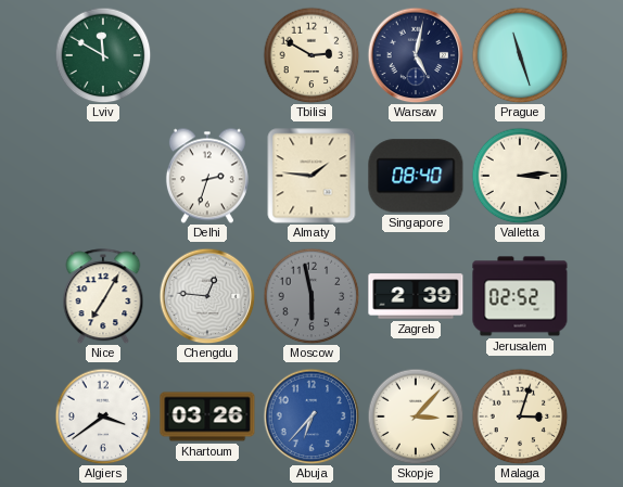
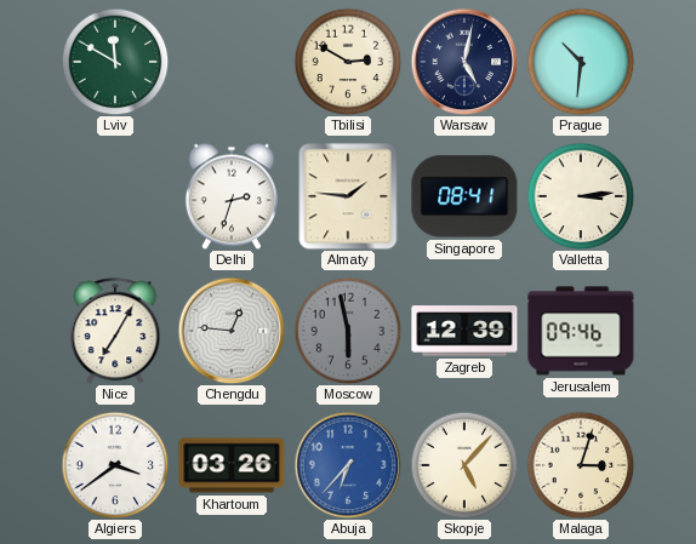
Prague: 11:27 -> 10:31 (581, 62)
Singapore: 08:40 -> 08:41 (464, 196)
Zagreb: 2:39 -> 12:39 (464, 331)
Jerusalem: 02:52 -> 09:46 (581, 331)
Skopje: 3:07 -> 5:07 (464, 465)
